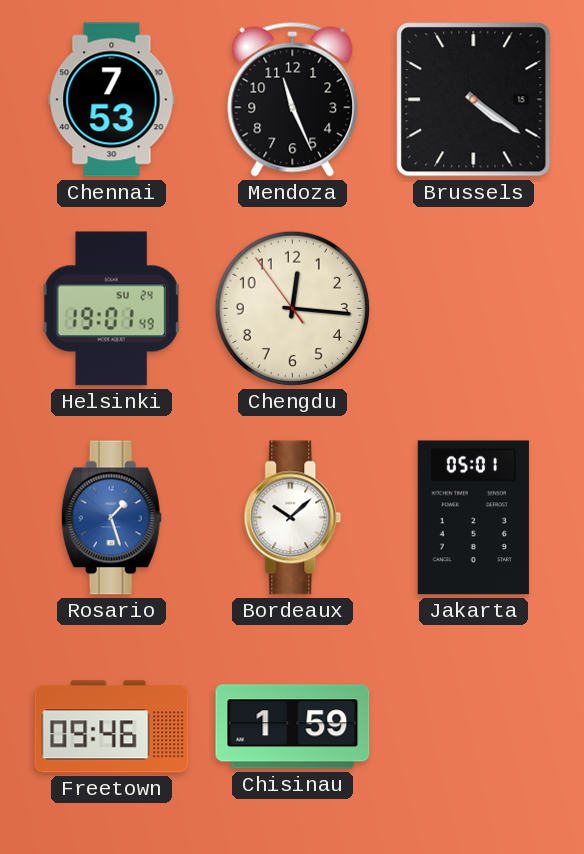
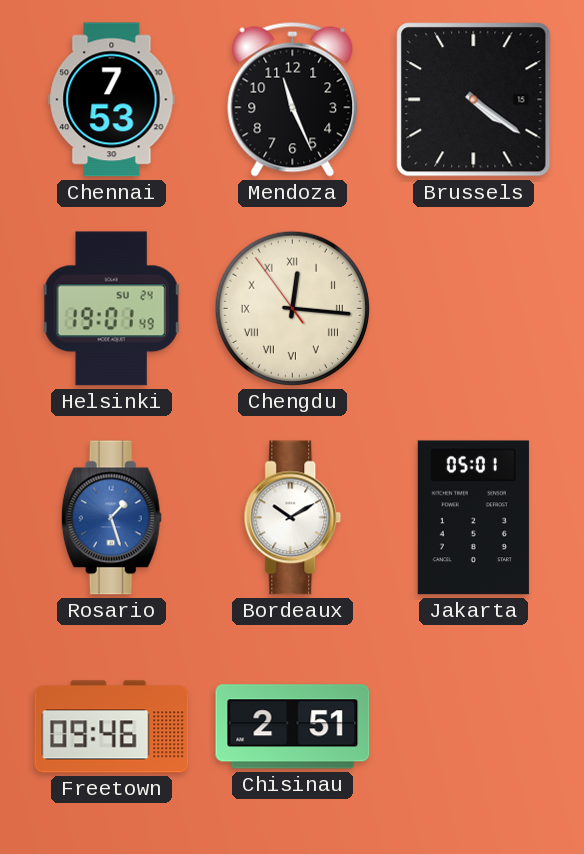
Chengdu numerals: Arabic -> Roman (292, 308)
Bordeaux: 10:08 -> 10:10 (293, 518)
Chisinau: 1:59 -> 2:51 (293, 727)
